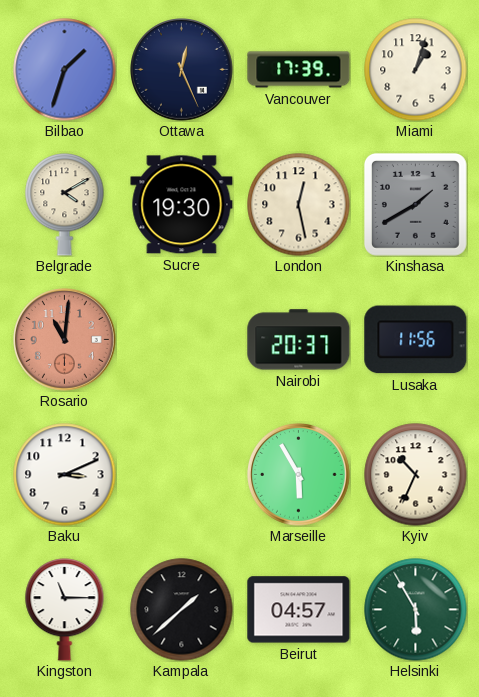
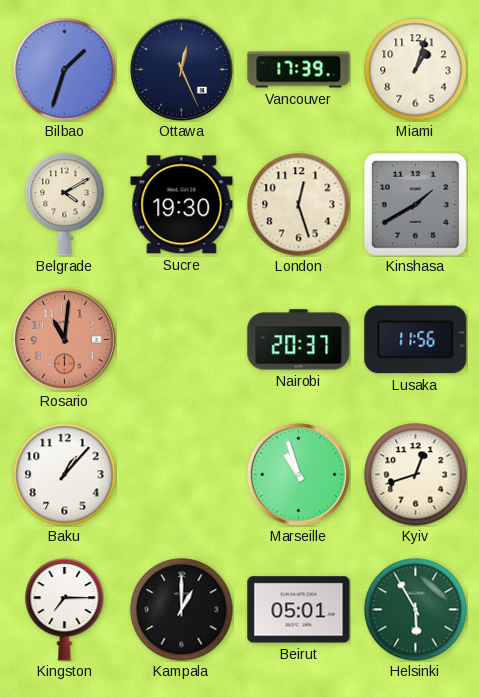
London: 12:28 -> 12:27 (299, 205)
Baku: 3:11 -> 1:07 (65, 475)
Marseille: 5:55 -> 10:57 (299, 475)
Kyiv: 10:34 -> 12:42 (416, 475)
Kingston: 11:15 -> 7:15 (65, 610)
Kampala: 1:38 -> 1:00 (182, 610)
Beirut: 04:57 -> 05:01 (299, 610)
